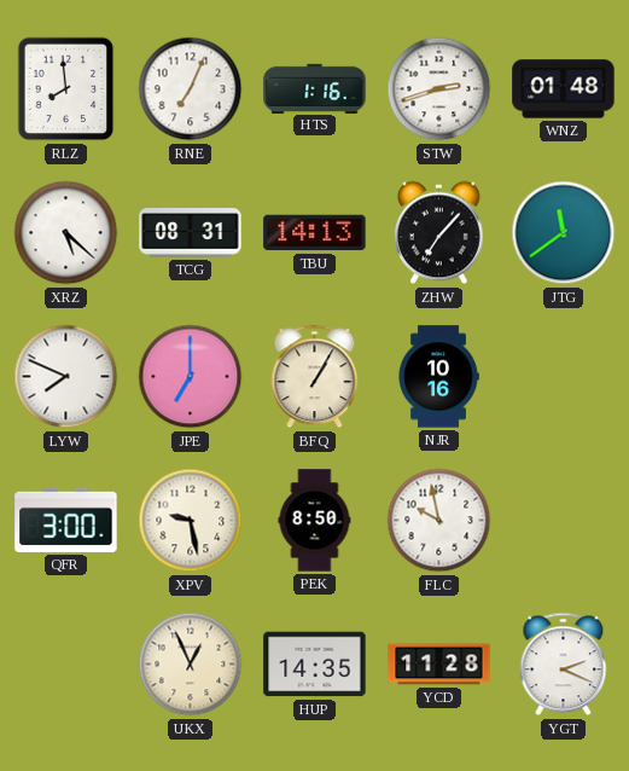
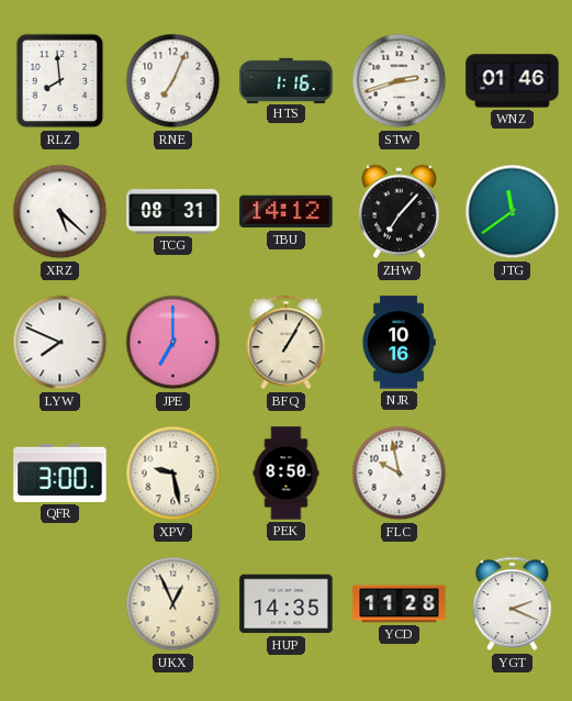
WNZ: 01:48 -> 01:46 (513, 81)
TBU: 14:13 -> 14:12 (287, 212)
